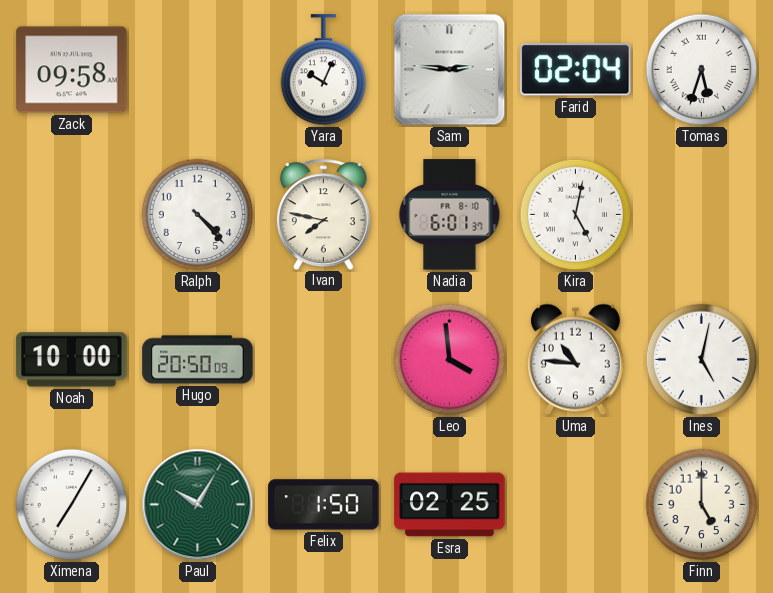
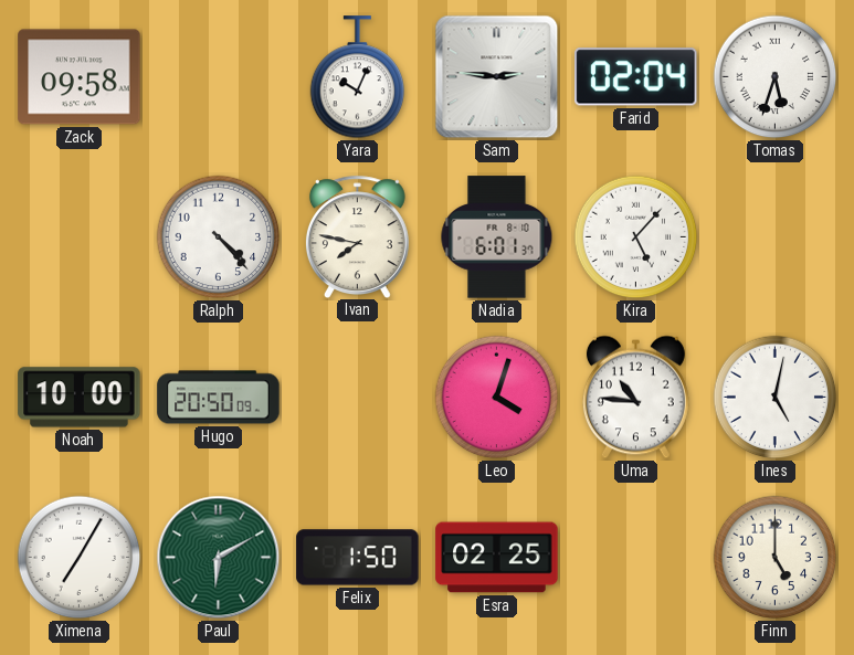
Kira: 5:02 -> 5:07 (636, 237)
Leo: 3:59 -> 4:03 (497, 398)
Paul: 10:05 -> 6:10 (219, 558)
